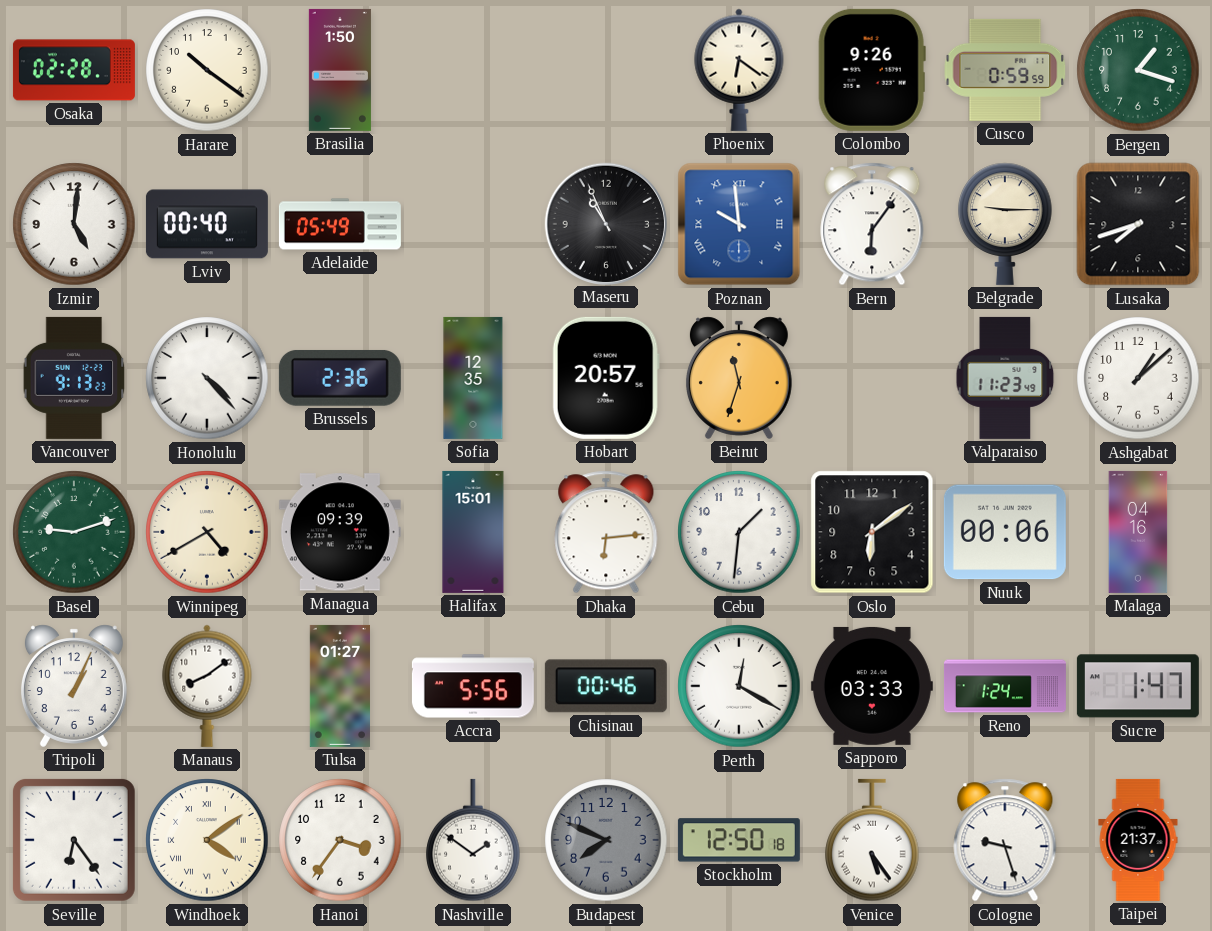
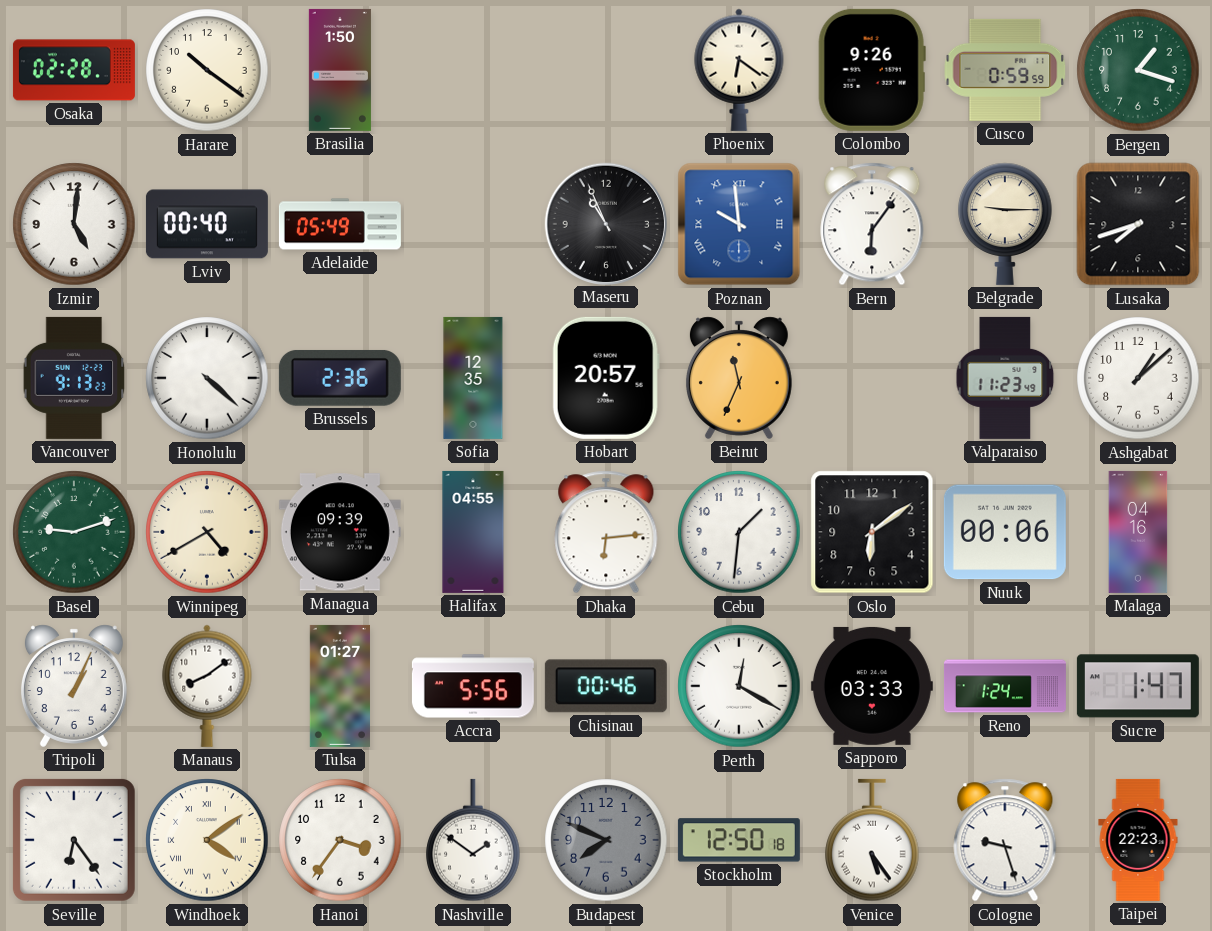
Honolulu: 4:23 -> 4:22 (207, 378)
Beirut: 11:33 -> 11:34 (739, 378)
Halifax: 15:01 -> 04:55 (473, 532)
Taipei: 21:37 -> 22:23 (1138, 840)
